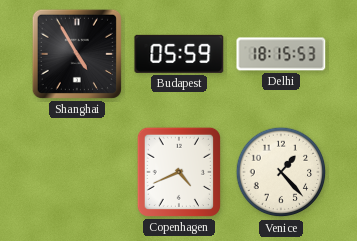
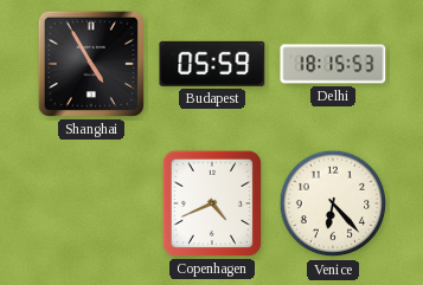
Venice: 1:23 -> 6:23 (333, 203)
